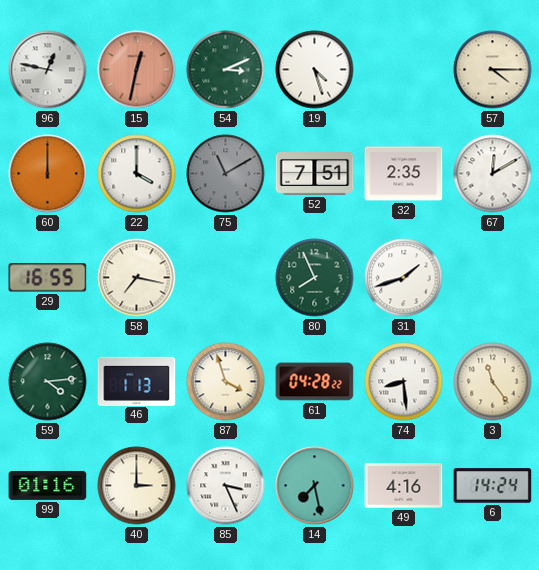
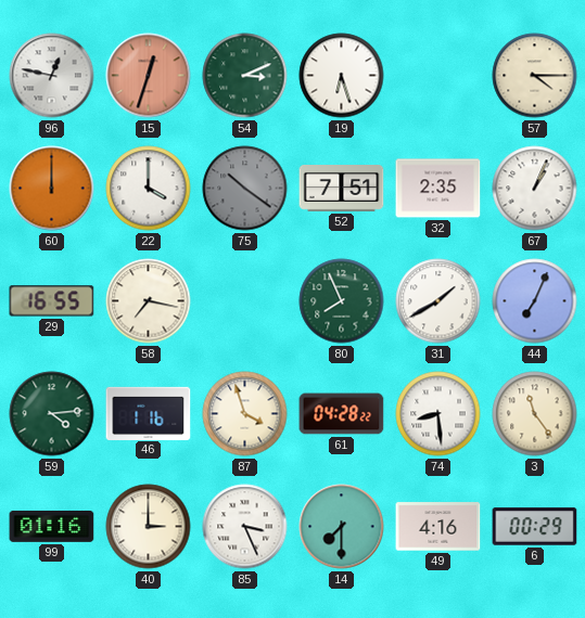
15: 12:32 -> 12:33 (149, 76)
19: 4:27 -> 6:27 (342, 76)
75: 11:10 -> 10:21 (245, 189)
67: 12:10 -> 1:04 (535, 189)
31: 1:42 -> 1:40 (438, 301)
44: none -> 7:04 (535, 301)
46: 1:13 -> 1:16 (149, 413)
14: 7:28 -> 7:30 (342, 527)
6: 14:24 -> 00:29 (535, 527)
